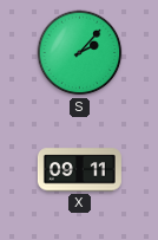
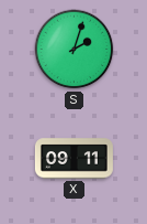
S: 2:07 -> 2:03 (75, 50)
